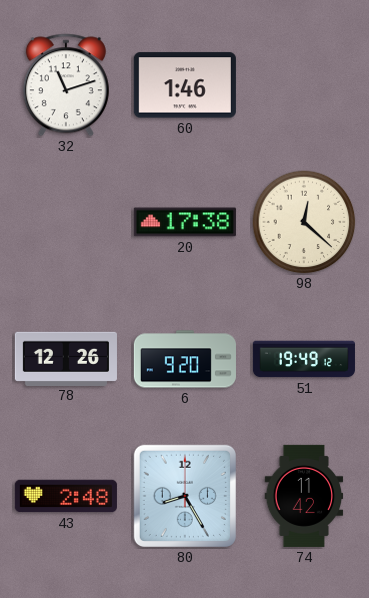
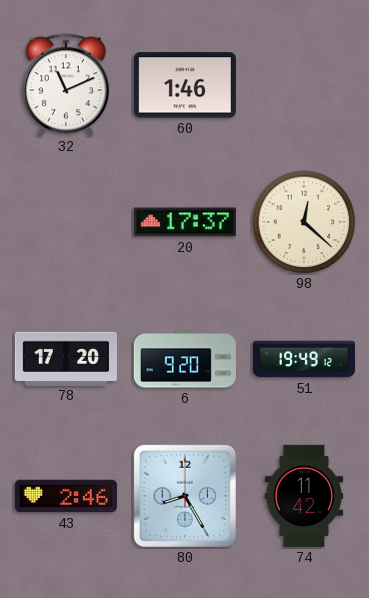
32: 11:12 -> 11:11 (66, 85)
20: 17:38 -> 17:37 (185, 222)
78: 12:26 -> 17:20 (66, 358)
43: 2:48 -> 2:46 (66, 496)
